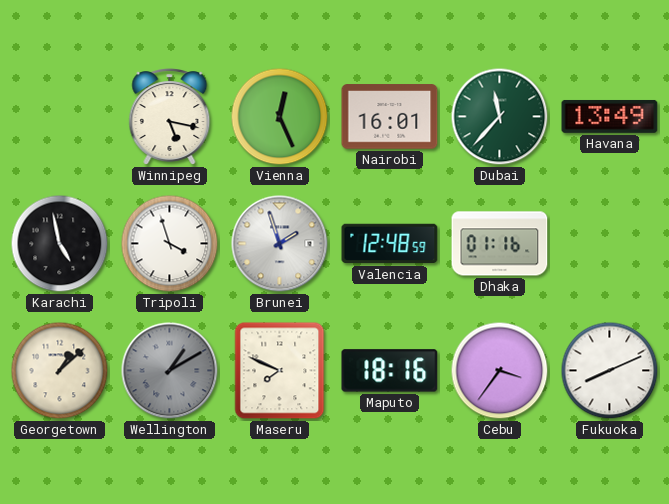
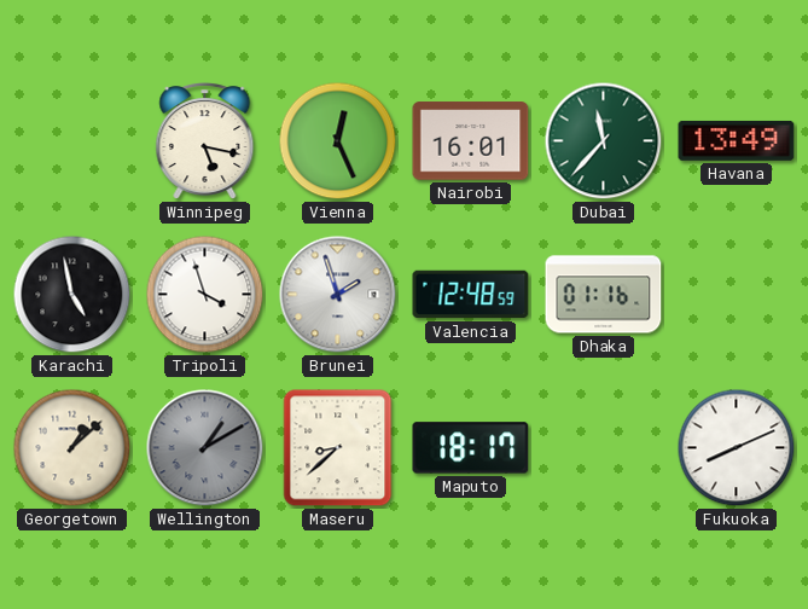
Maseru: 7:49 -> 8:38 (338, 448)
Maputo: 18:16 -> 18:17 (471, 448)
Cebu: 3:36 -> none (500, 371)
